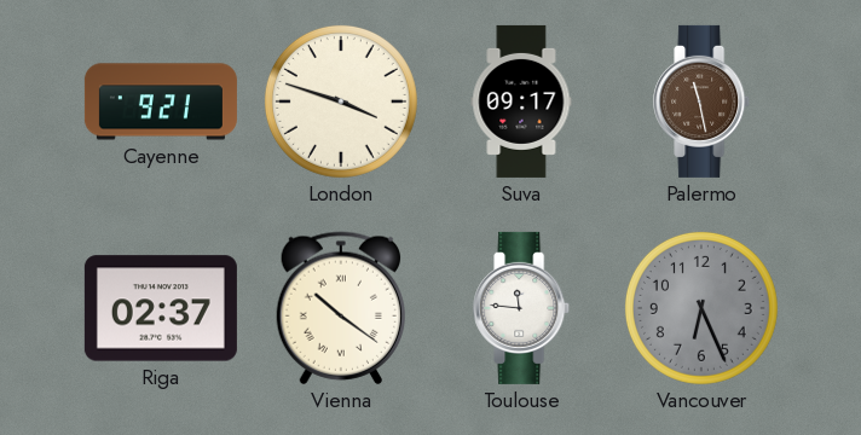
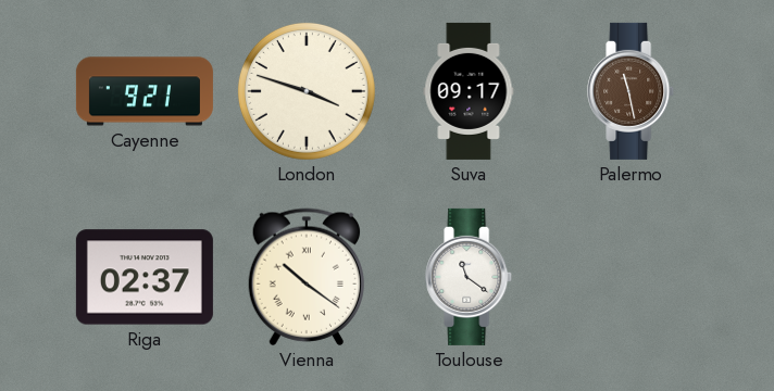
Toulouse: 11:46 -> 11:21 (470, 277)
Vancouver: 6:26 -> none (701, 308)
